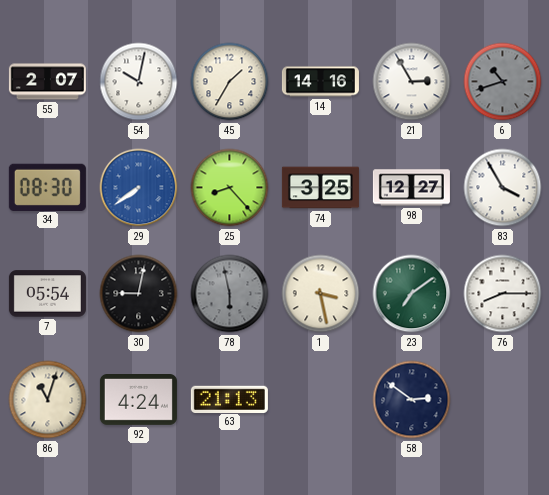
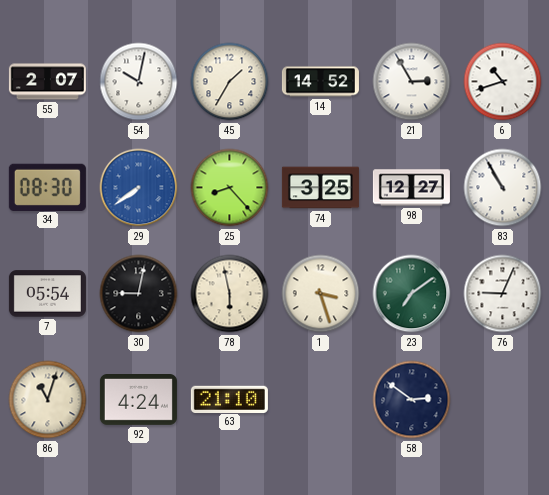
14: 14:16 -> 14:52 (320, 82)
6 dial: grey -> white (503, 82)
83: 3:55 -> 10:55 (503, 188)
78 dial: grey -> cream (230, 294)
1: 3:28 -> 3:27 (321, 294)
76: 8:15 -> 9:04 (503, 294)
63: 21:13 -> 21:10 (229, 399)
